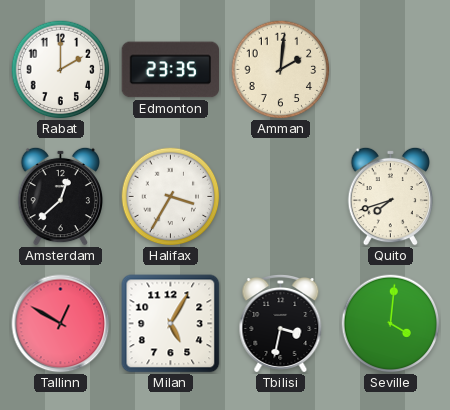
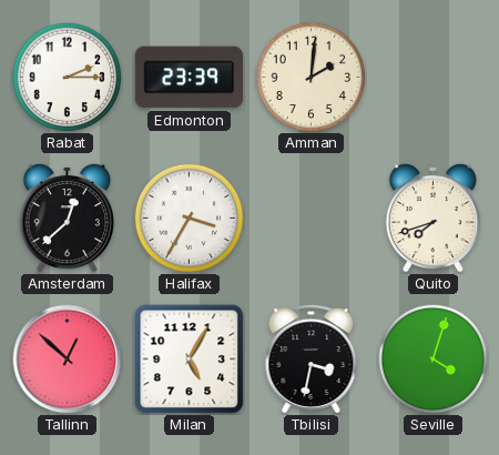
Rabat: 2:00 -> 2:15 (68, 78)
Edmonton: 23:35 -> 23:39 (190, 78)
Tallinn: 12:50 -> 12:52 (68, 360)
Seville: 4:01 -> 4:03 (434, 360)
